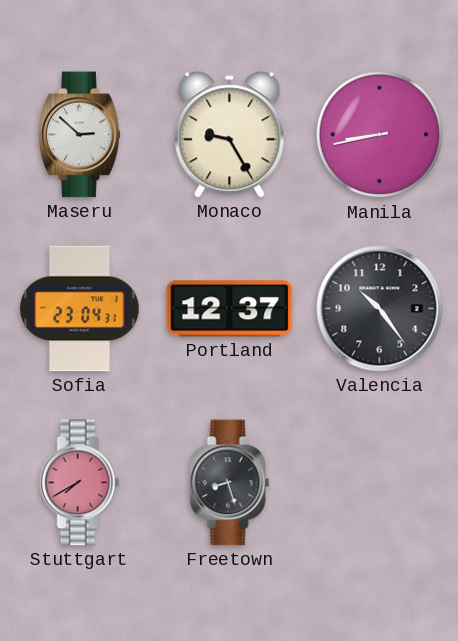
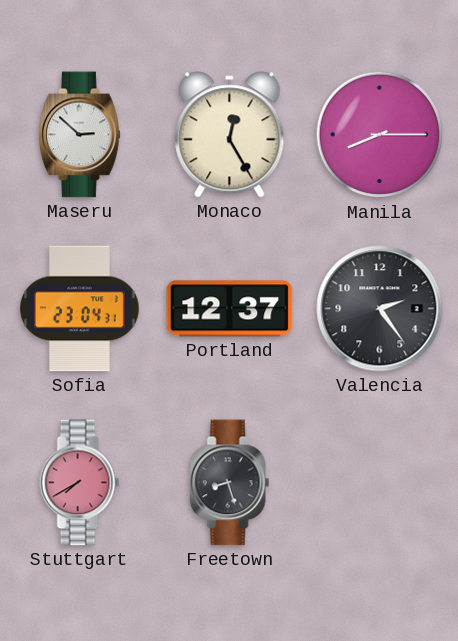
Monaco: 9:25 -> 12:25 (230, 135)
Manila: 8:43 -> 8:15 (380, 135)
Valencia: 10:24 -> 2:24 (380, 309)
